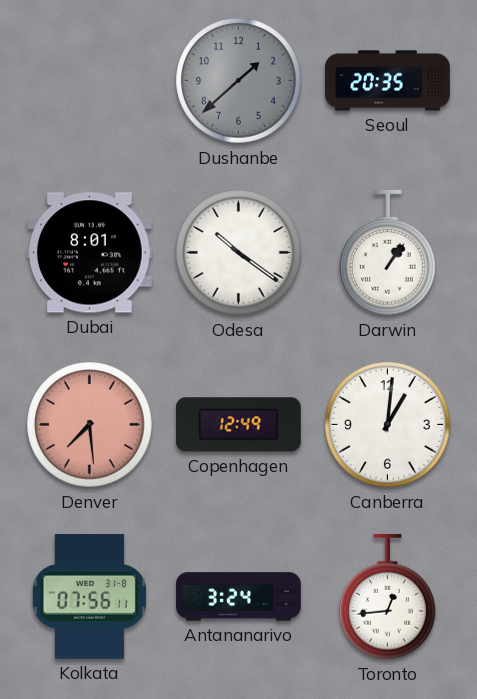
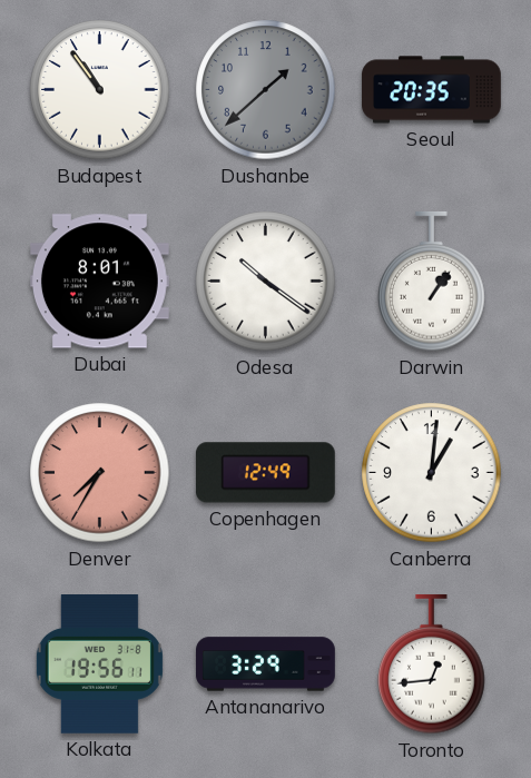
Budapest: none -> 10:54 (100, 90)
Denver: 7:29 -> 7:35 (100, 473)
Kolkata: 07:56 -> 19:56 (99, 664)
Antananarivo: 3:24 -> 3:29 (266, 664)
